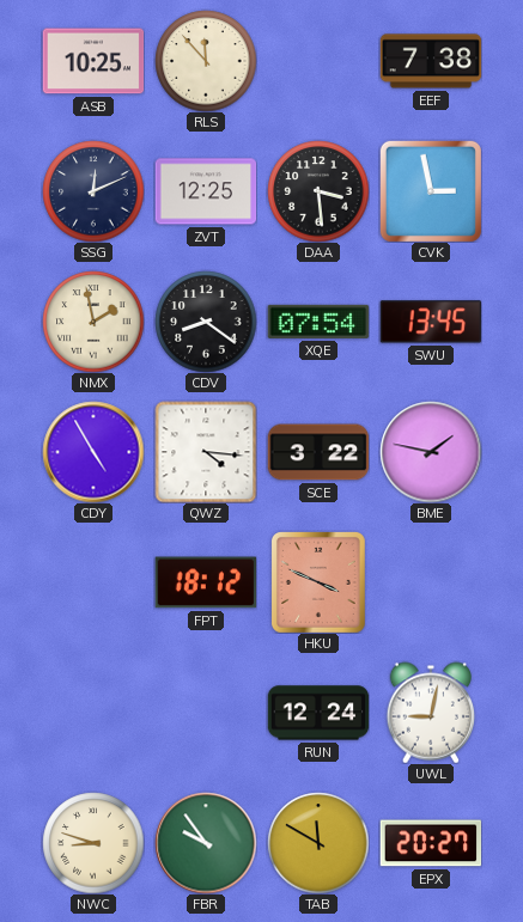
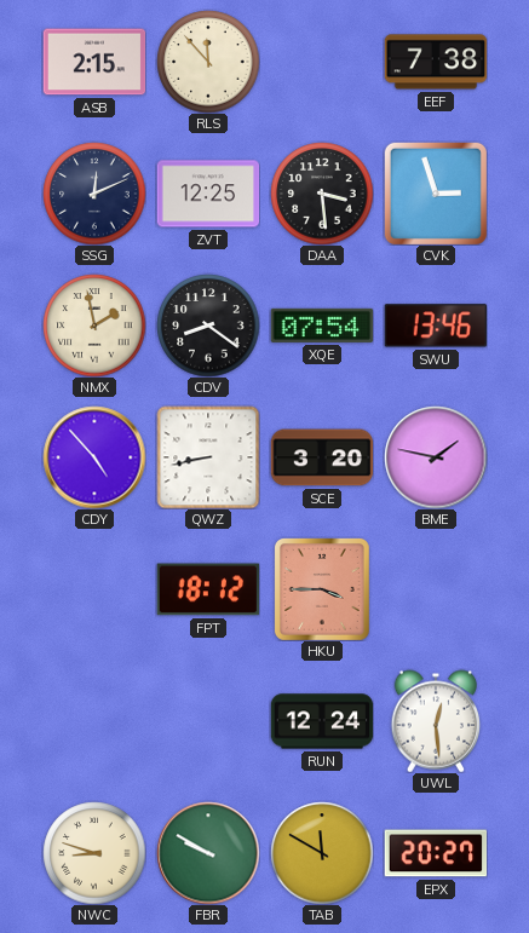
ASB: 10:25 -> 2:15 (94, 62)
CVK: 2:58 -> 2:57 (436, 194)
SWU: 13:45 -> 13:46 (435, 326)
CDY: 4:55 -> 4:53 (94, 457)
QWZ: 4:16 -> 8:43 (208, 457)
SCE: 3:22 -> 3:20 (322, 457)
HKU: 3:49 -> 3:45 (322, 589)
UWL: 9:02 -> 12:29 (436, 721)
FBR: 9:54 -> 9:50 (208, 853)
